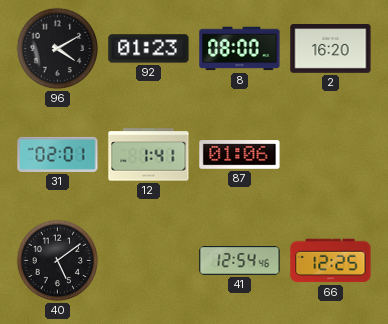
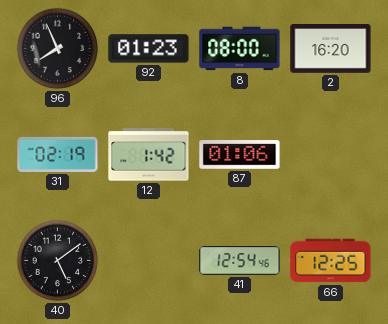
96: 4:10 -> 7:56 (58, 49)
31: 02:01 -> 02:19 (58, 154)
12: 1:41 -> 1:42 (149, 155)
